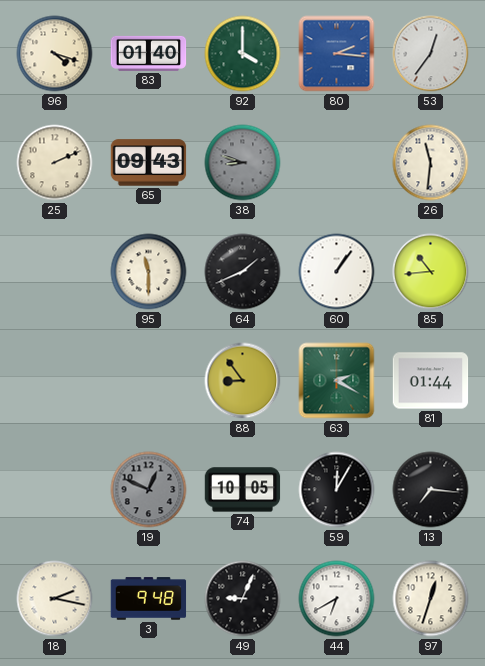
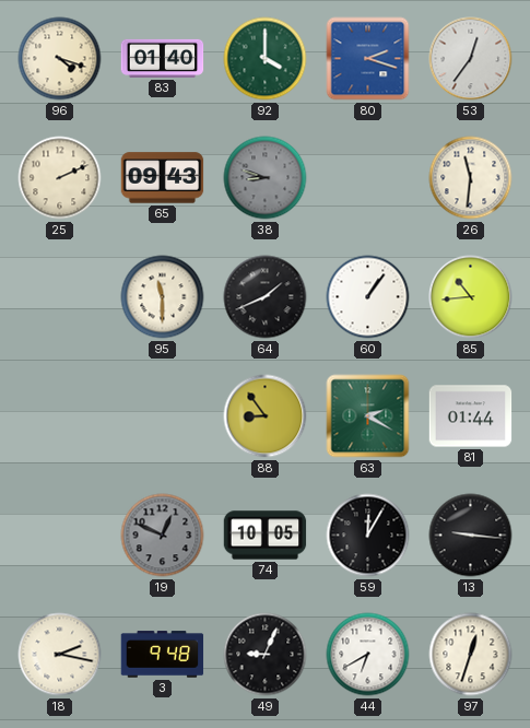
80: 2:16 -> 2:18 (368, 59)
13: 7:16 -> 9:16 (471, 536)
